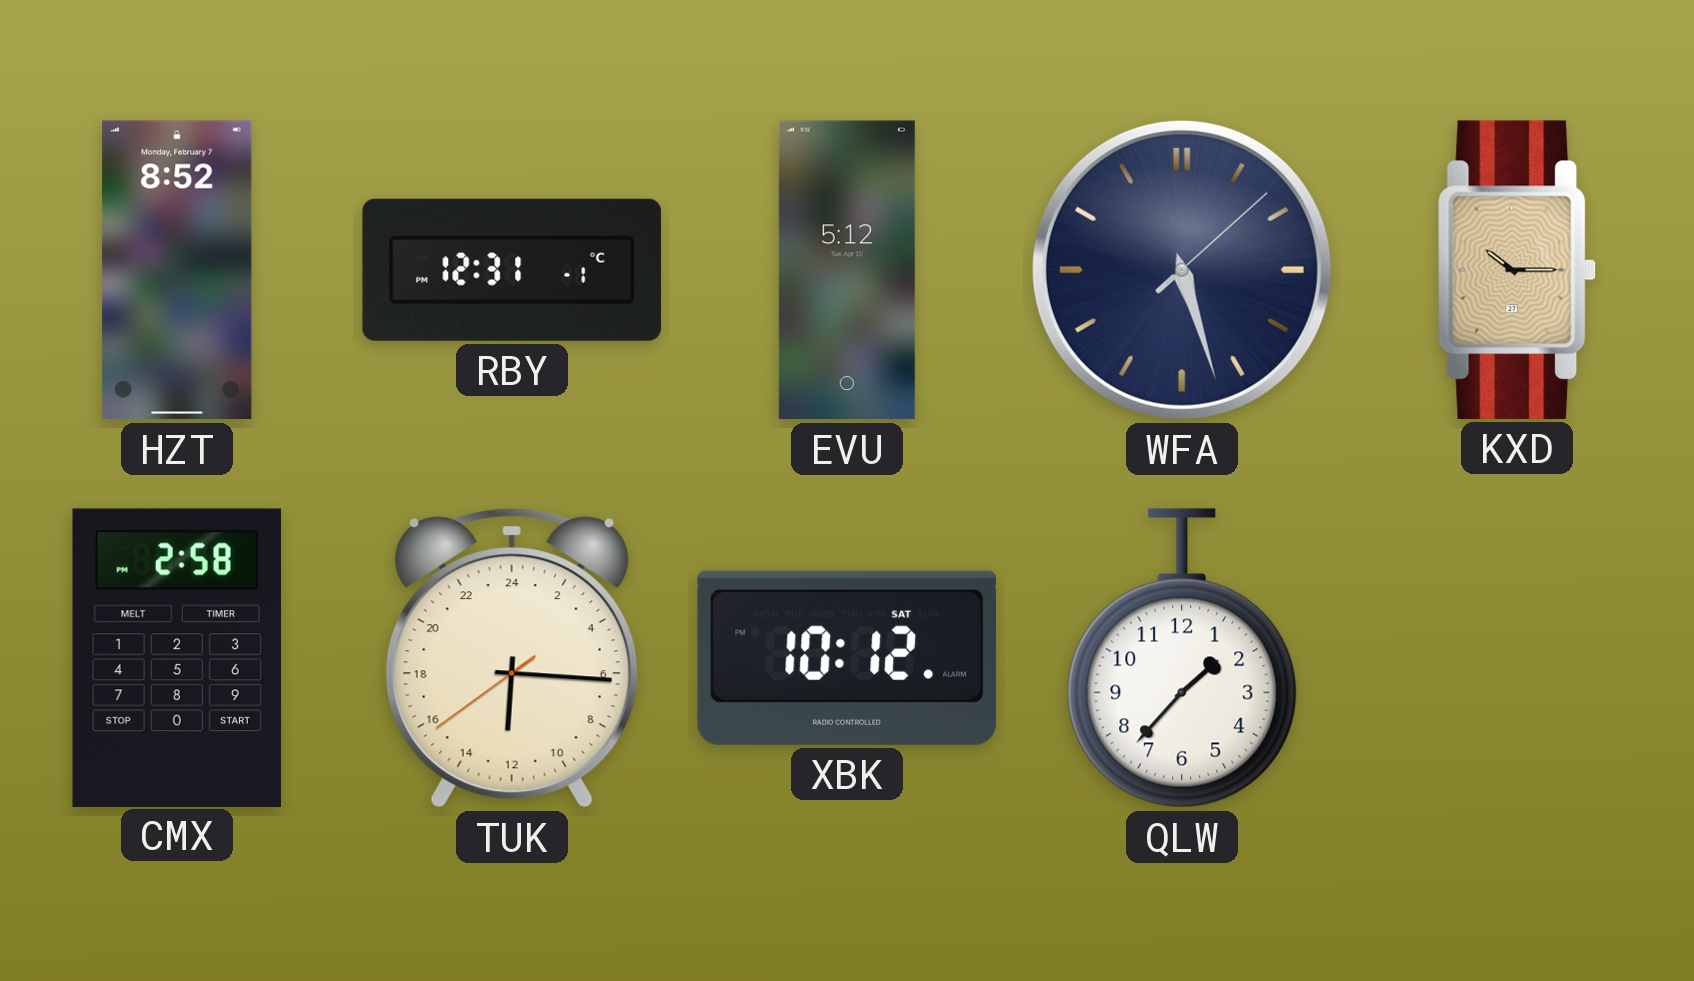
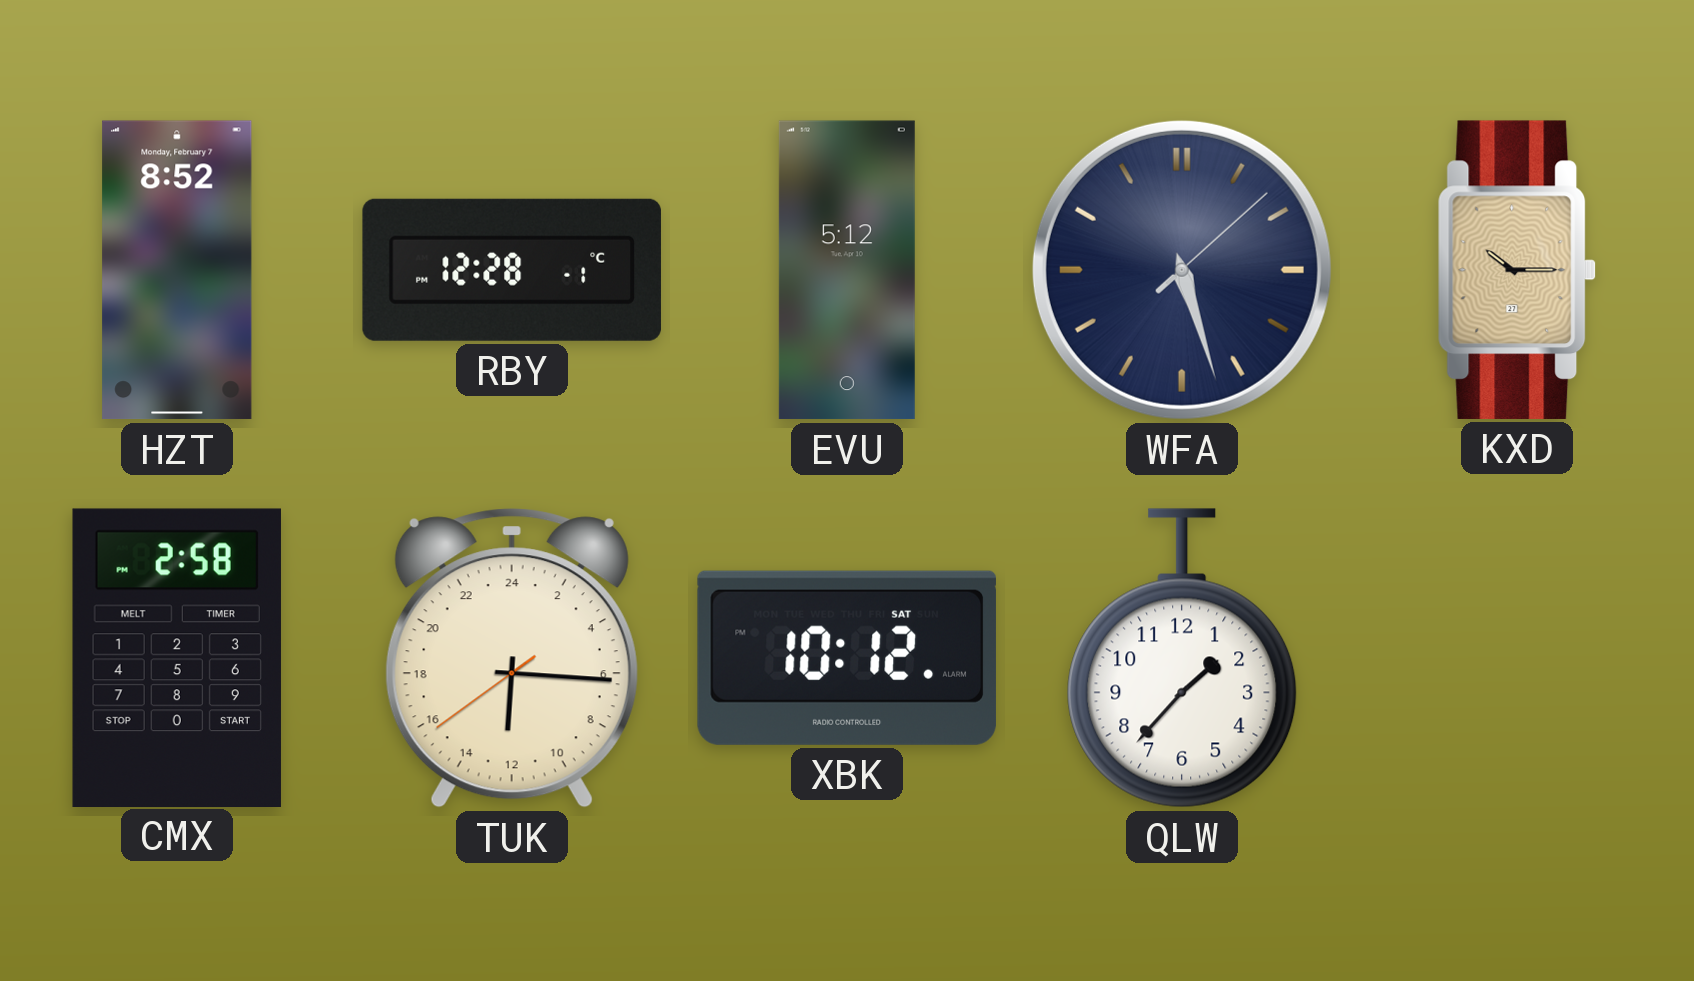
RBY: 12:31 -> 12:28 (512, 270)
